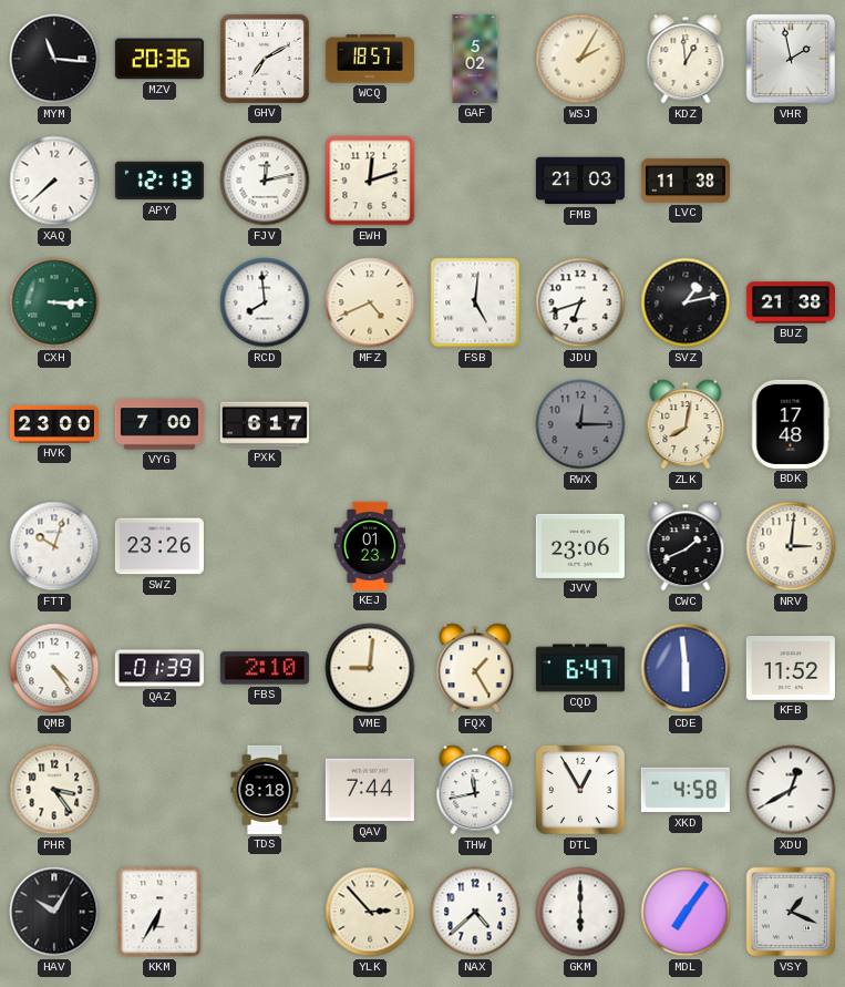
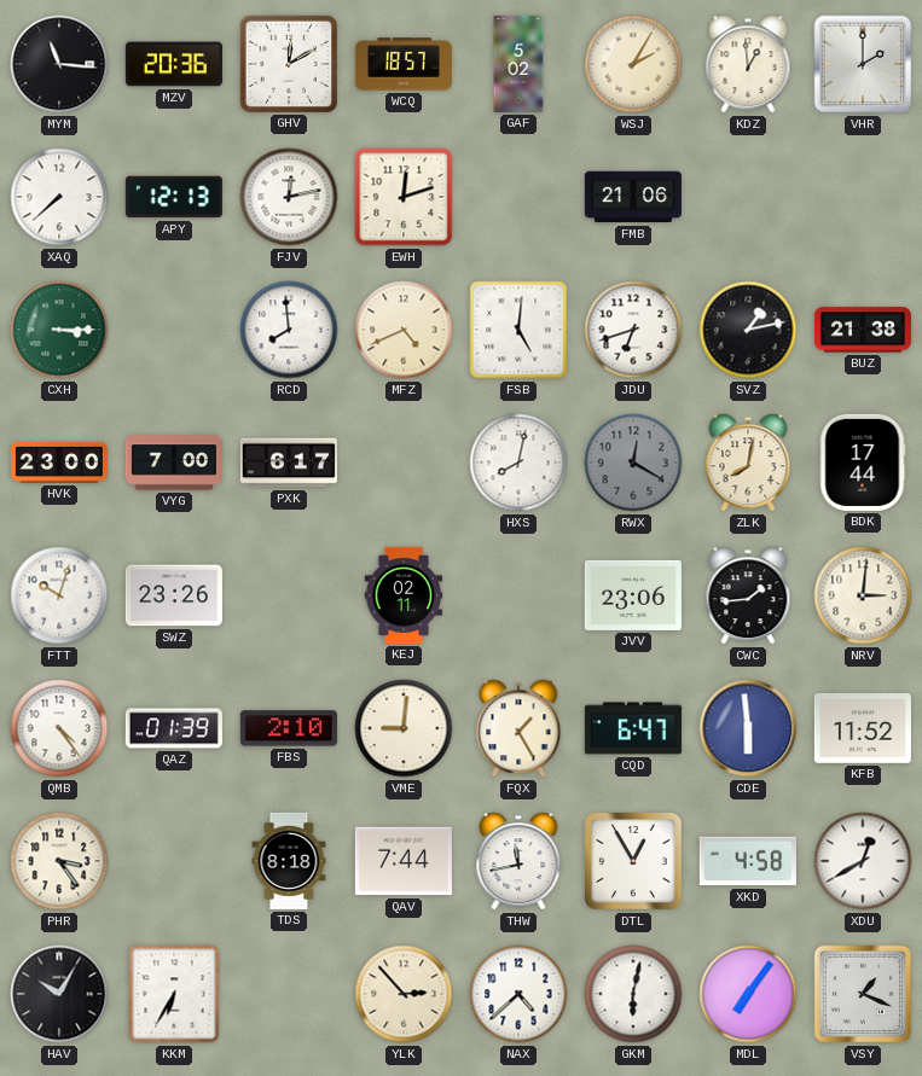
GHV: 7:10 -> 12:10 (289, 64)
VHR: 1:58 -> 2:00 (863, 64)
FMB: 21:03 -> 21:06 (633, 197)
LVC: 11:38 -> none (686, 181)
HXS: none -> 8:02 (518, 463)
RWX: 12:15 -> 12:20 (633, 463)
BDK: 17:48 -> 17:44 (863, 463)
KEJ: 01:23 -> 02:11 (404, 595)
CWC: 1:41 -> 1:44 (748, 595)
GKM: 6:00 -> 6:02 (633, 994)
